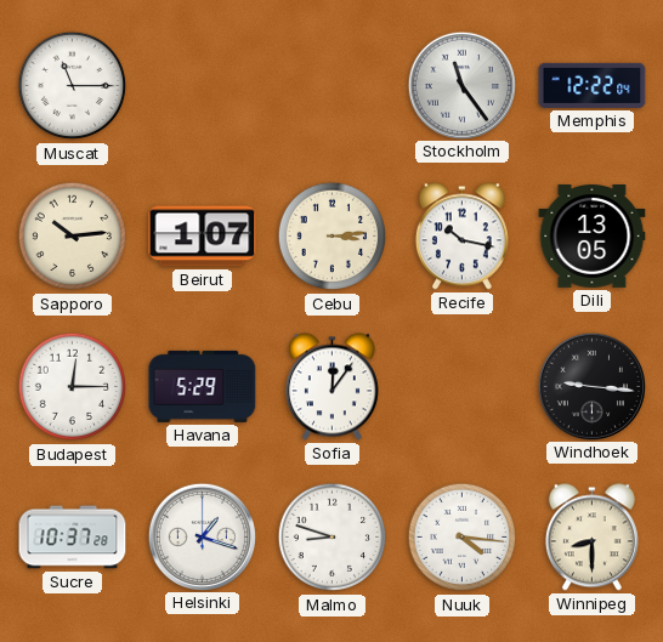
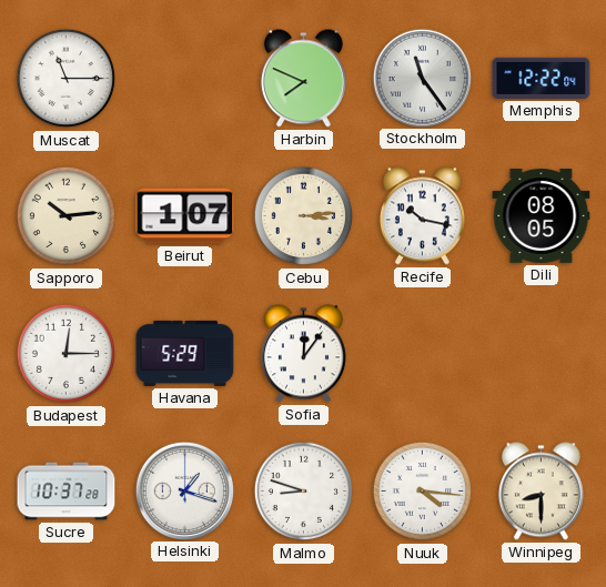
Harbin: none -> 7:49 (303, 79)
Dili: 13:05 -> 08:05 (542, 216)
Windhoek: 9:16 -> none (591, 386)
